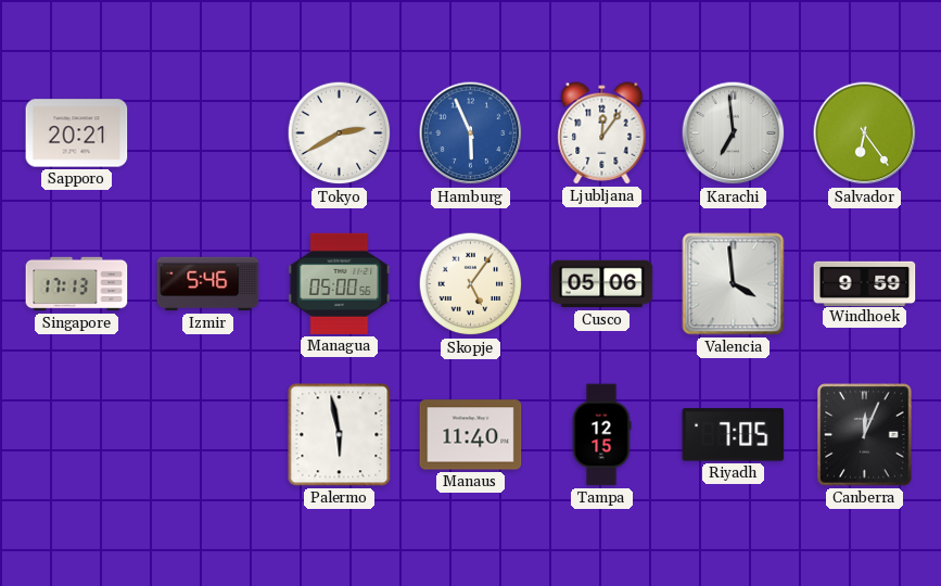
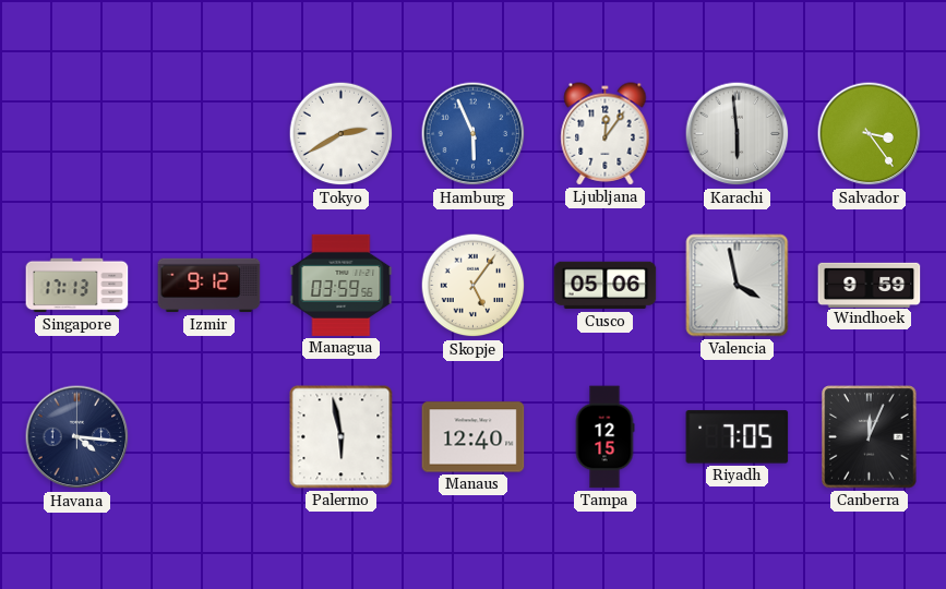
Sapporo: 20:21 -> none (77, 133)
Karachi: 6:59 -> 5:59 (738, 134)
Salvador: 6:24 -> 3:24 (870, 134)
Izmir: 5:46 -> 9:12 (209, 286)
Managua: 05:00 -> 03:59 (342, 285)
Valencia: 3:59 -> 3:58 (738, 286)
Havana: none -> 4:16 (77, 437)
Manaus: 11:40 -> 12:40 (474, 437)
